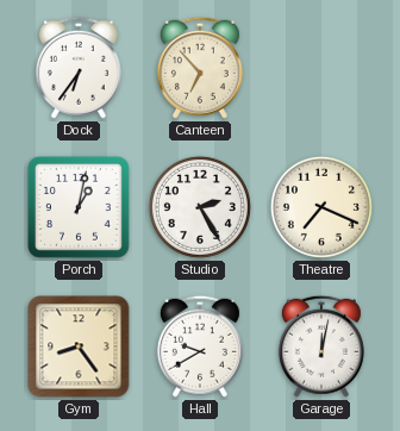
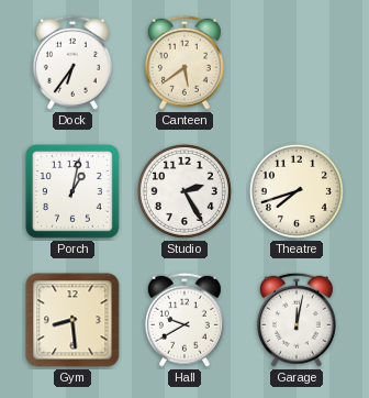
Canteen: 6:53 -> 5:39 (185, 63)
Theatre: 7:19 -> 7:42 (297, 191)
Gym: 8:24 -> 8:29 (72, 320)
